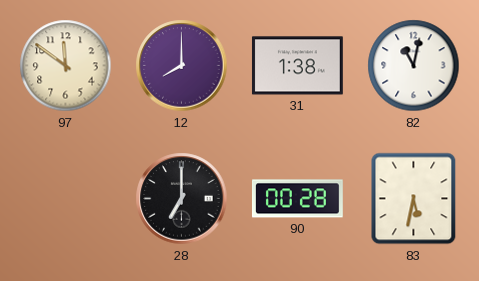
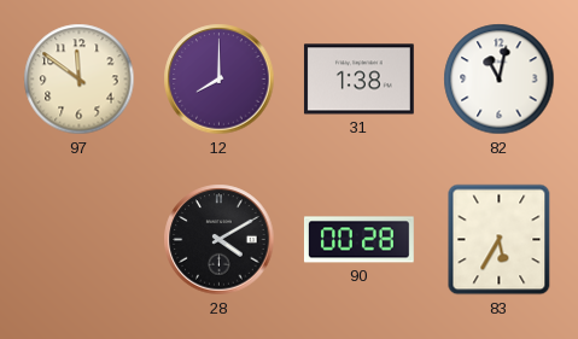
28: 7:00 -> 4:10 (220, 240)
83: 5:32 -> 5:35 (500, 240)
